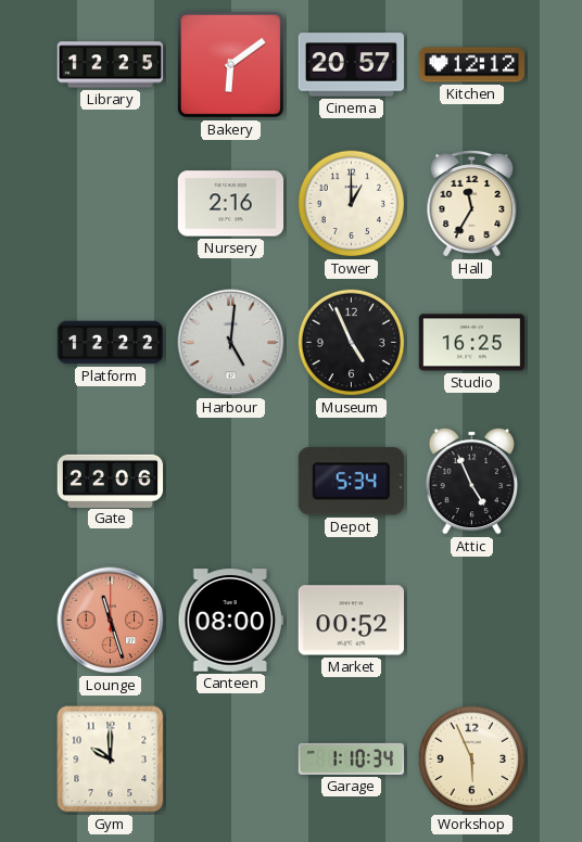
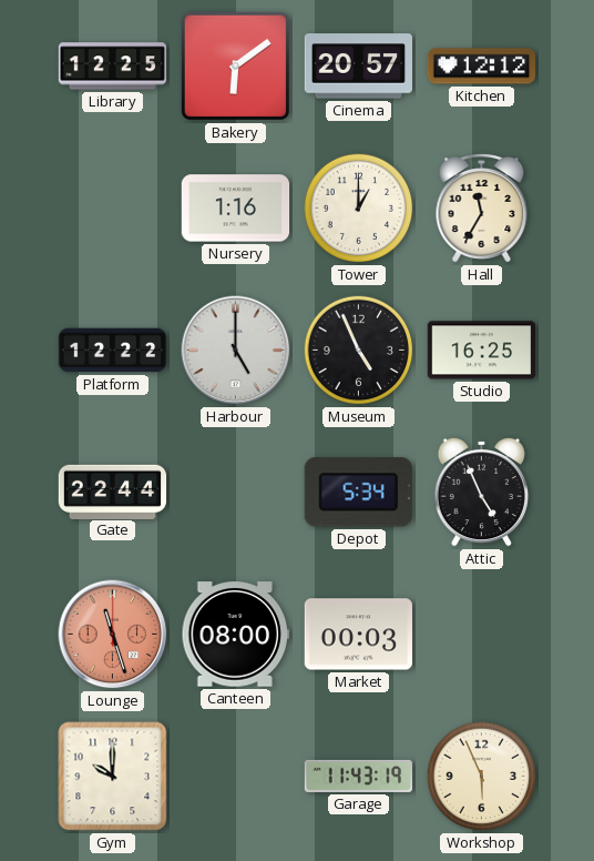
Nursery: 2:16 -> 1:16 (236, 209)
Harbour: 5:01 -> 5:00 (236, 351)
Gate: 22:06 -> 22:44 (113, 492)
Market: 00:52 -> 00:03 (359, 635)
Garage: 1:10 -> 11:43 (359, 776)
